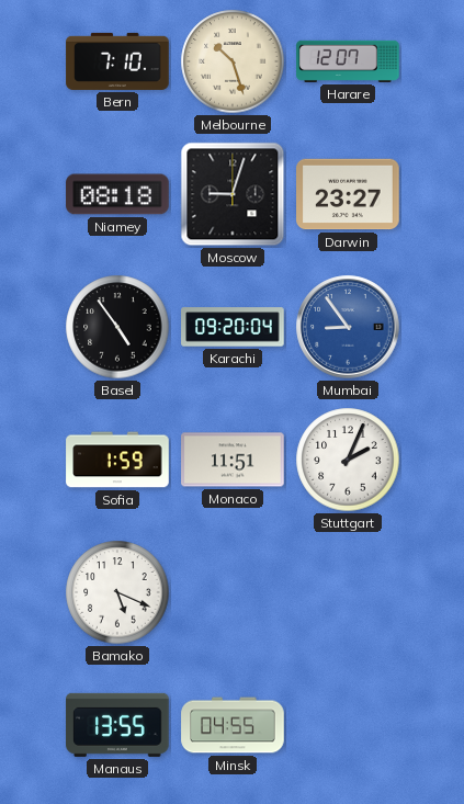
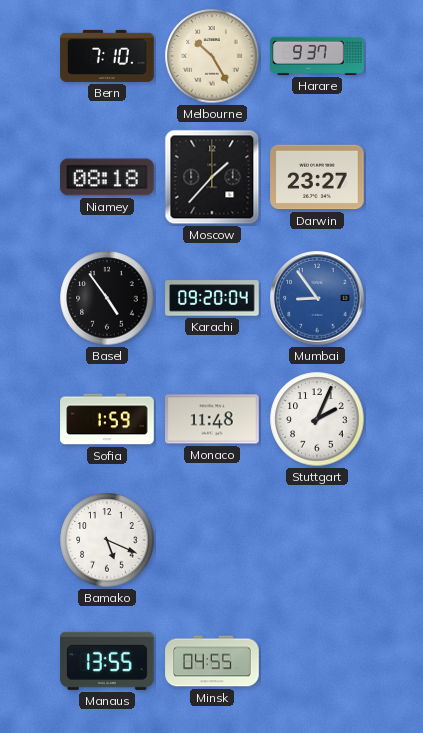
Melbourne: 10:27 -> 10:25 (212, 56)
Harare: 12:07 -> 9:37 (317, 56)
Moscow: 9:03 -> 1:37 (212, 177)
Monaco: 11:51 -> 11:48 (212, 419)
